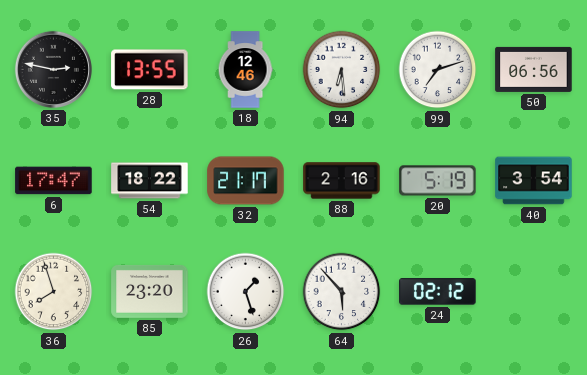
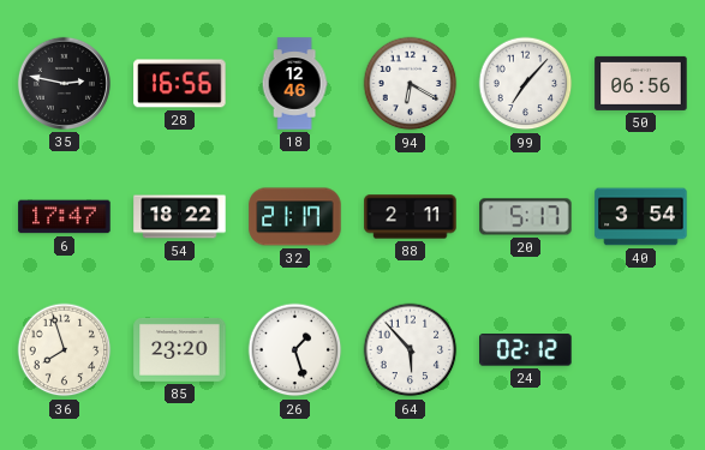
28: 13:55 -> 16:56 (180, 84)
94: 6:29 -> 6:20 (411, 84)
99: 7:12 -> 7:07 (526, 84)
88: 2:16 -> 2:11 (411, 217)
20: 5:19 -> 5:17 (526, 217)
